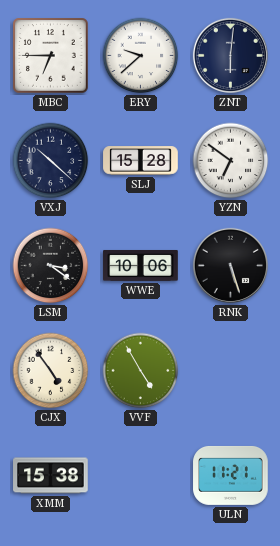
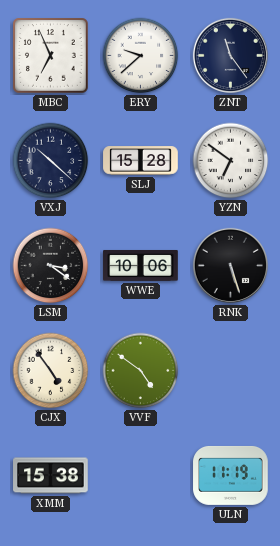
MBC: 6:45 -> 6:56 (51, 56)
ZNT: 6:01 -> 11:24 (230, 55)
VVF: 4:55 -> 4:51 (141, 371)
ULN: 11:21 -> 11:19 (231, 475)
